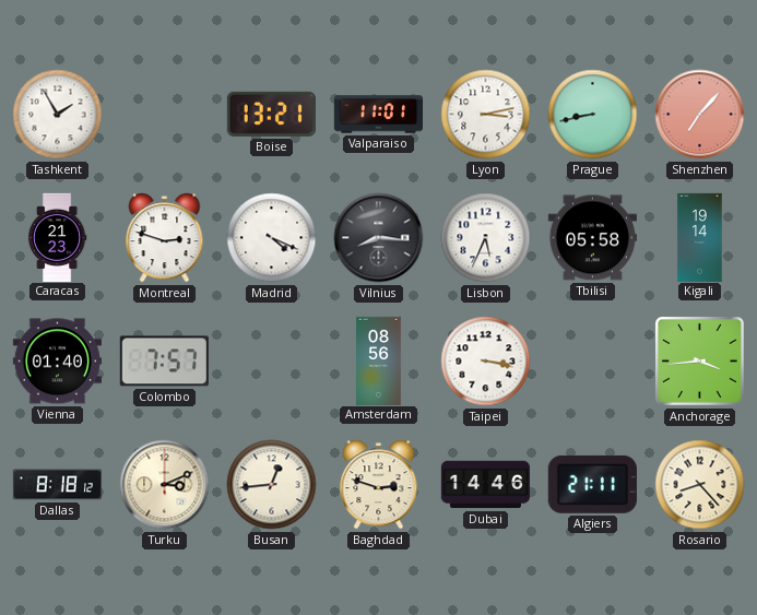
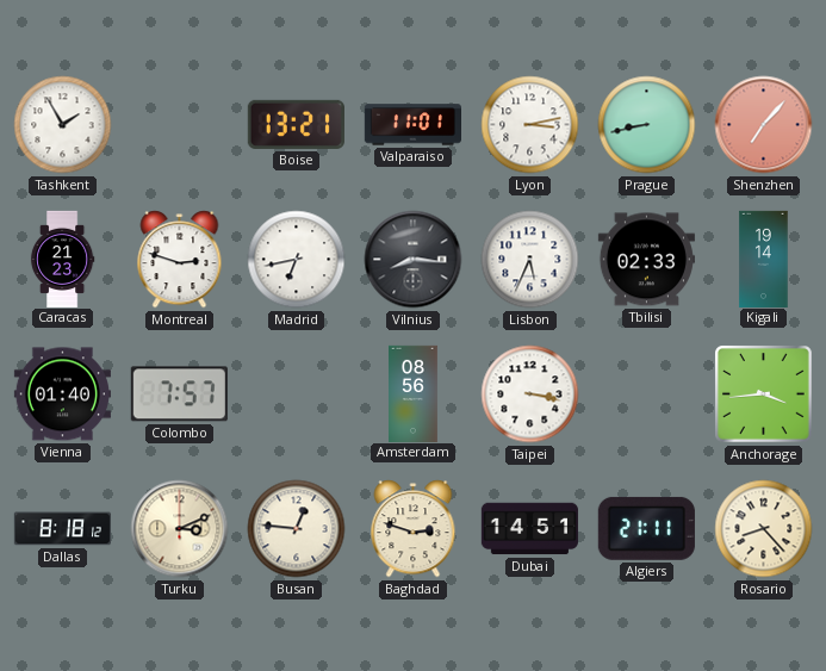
Madrid: 4:19 -> 6:43 (297, 260)
Tbilisi: 05:58 -> 02:33 (646, 260)
Busan: 12:44 -> 12:46 (297, 529)
Dubai: 14:46 -> 14:51 (529, 529)
